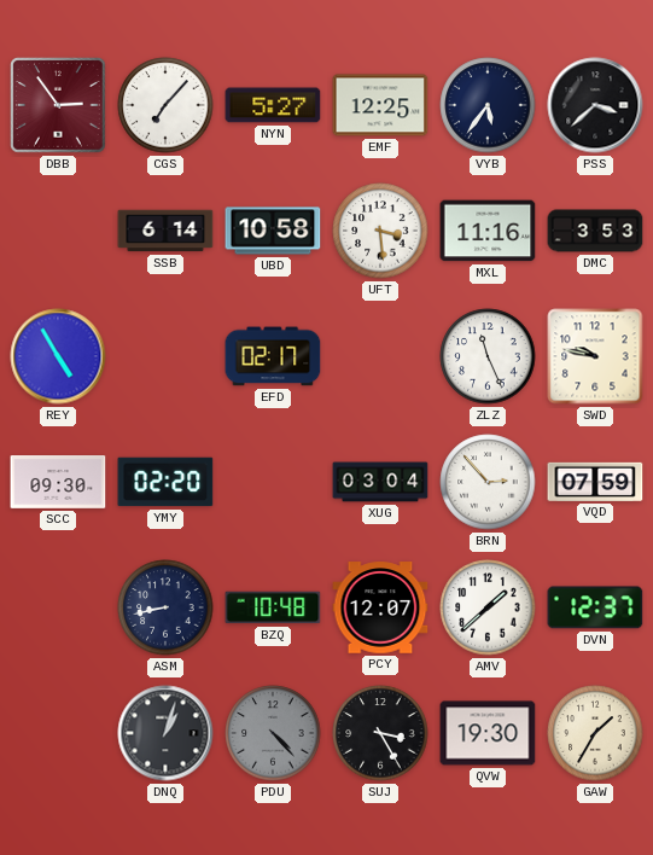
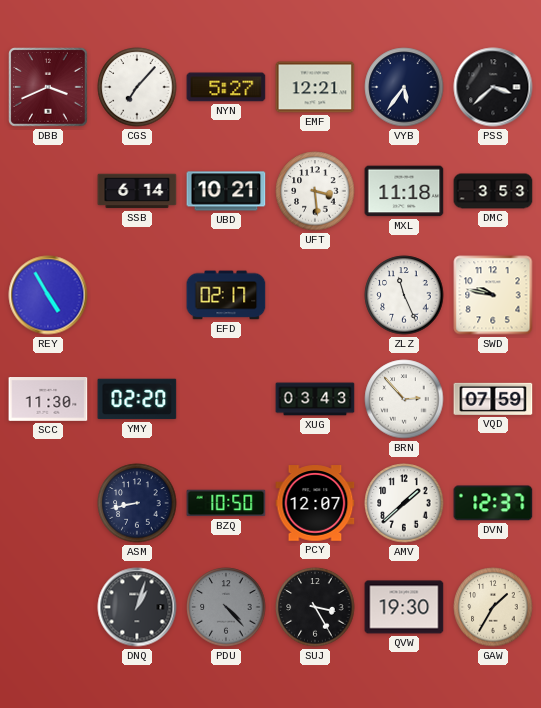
DBB: 2:54 -> 3:41 (48, 87)
EMF: 12:25 -> 12:21 (315, 87)
UBD: 10:58 -> 10:21 (226, 191)
MXL: 11:16 -> 11:18 (404, 191)
SCC: 09:30 -> 11:30 (48, 400)
XUG: 03:04 -> 03:43 (315, 399)
BZQ: 10:48 -> 10:50 (226, 503)
